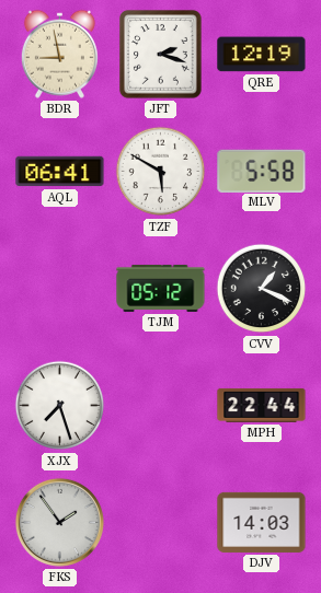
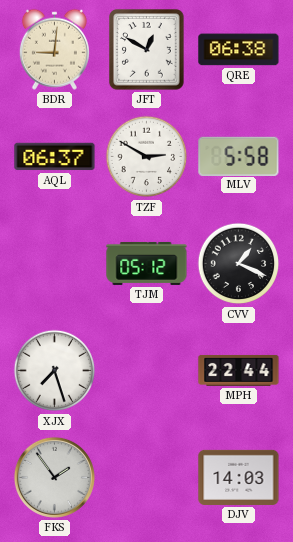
BDR: 8:58 -> 9:01 (54, 49)
JFT: 2:18 -> 12:50 (147, 50)
QRE: 12:19 -> 06:38 (239, 50)
AQL: 06:41 -> 06:37 (55, 157)
TZF: 5:50 -> 2:50 (147, 157)
